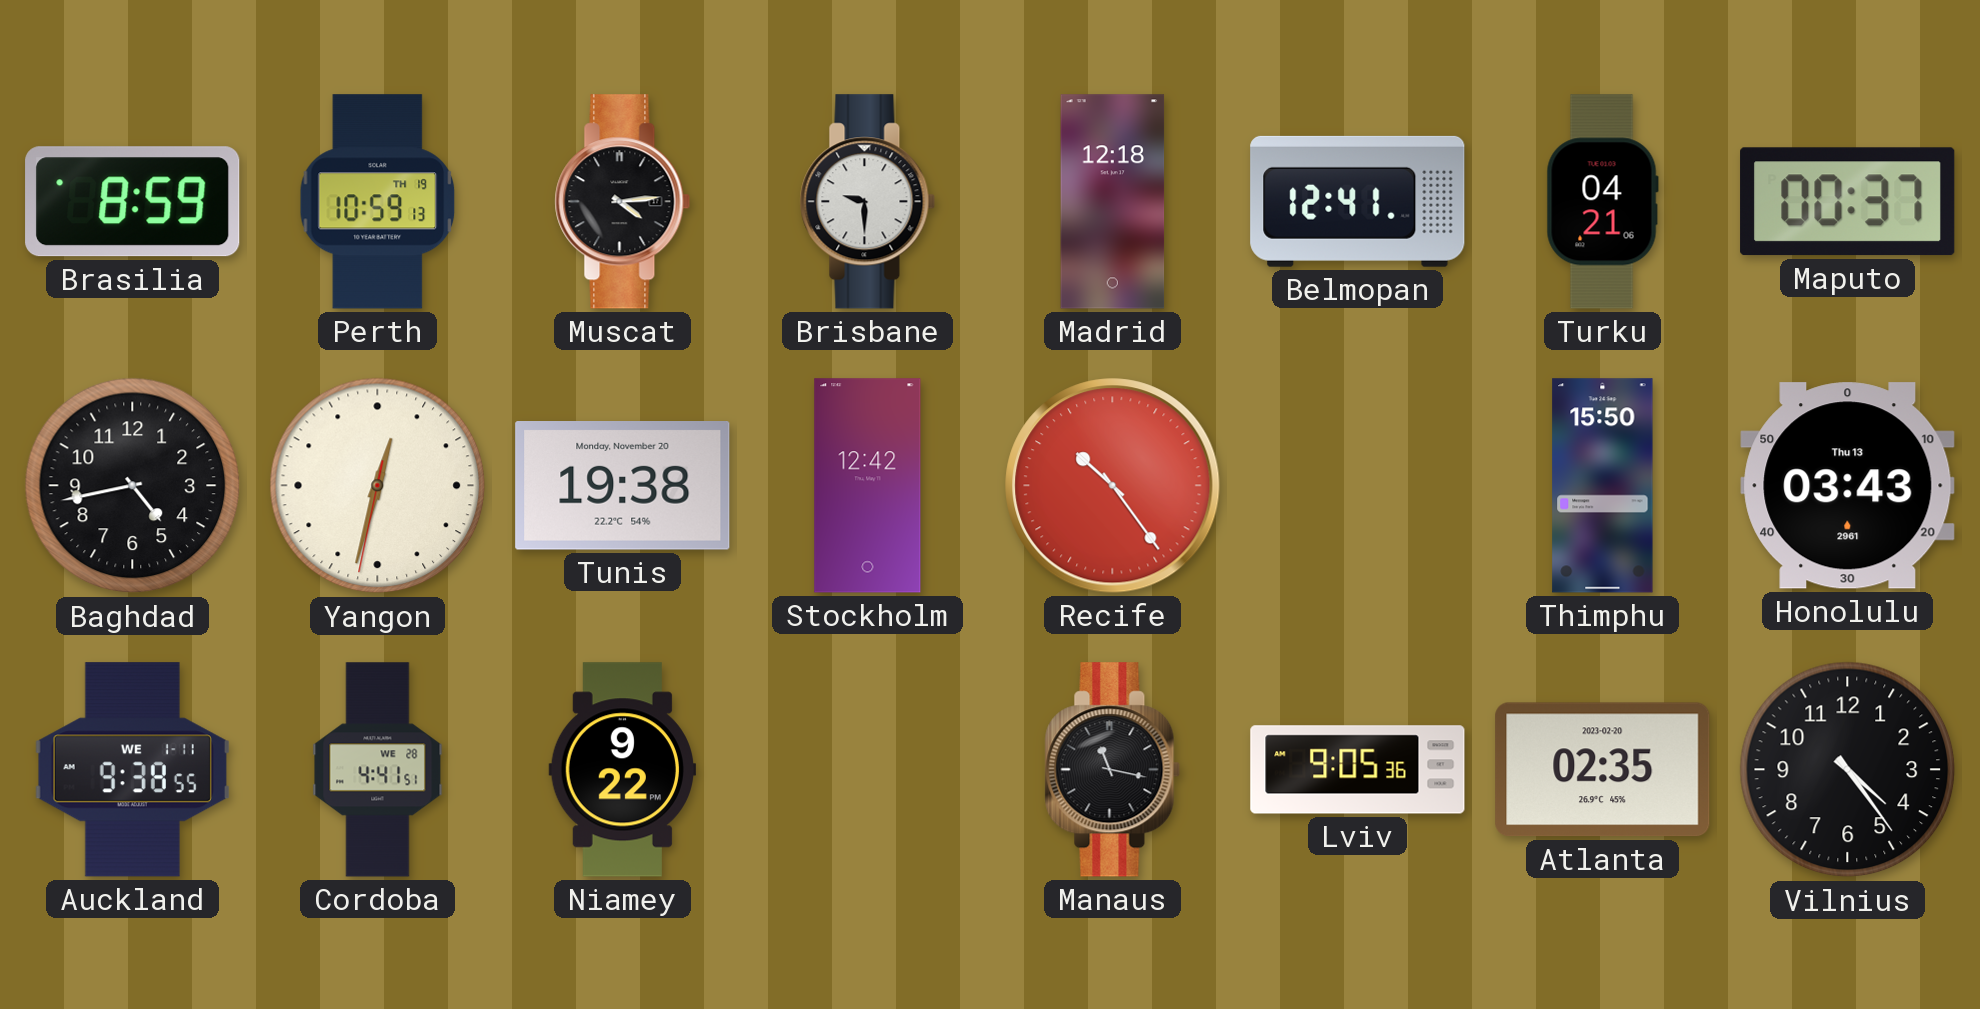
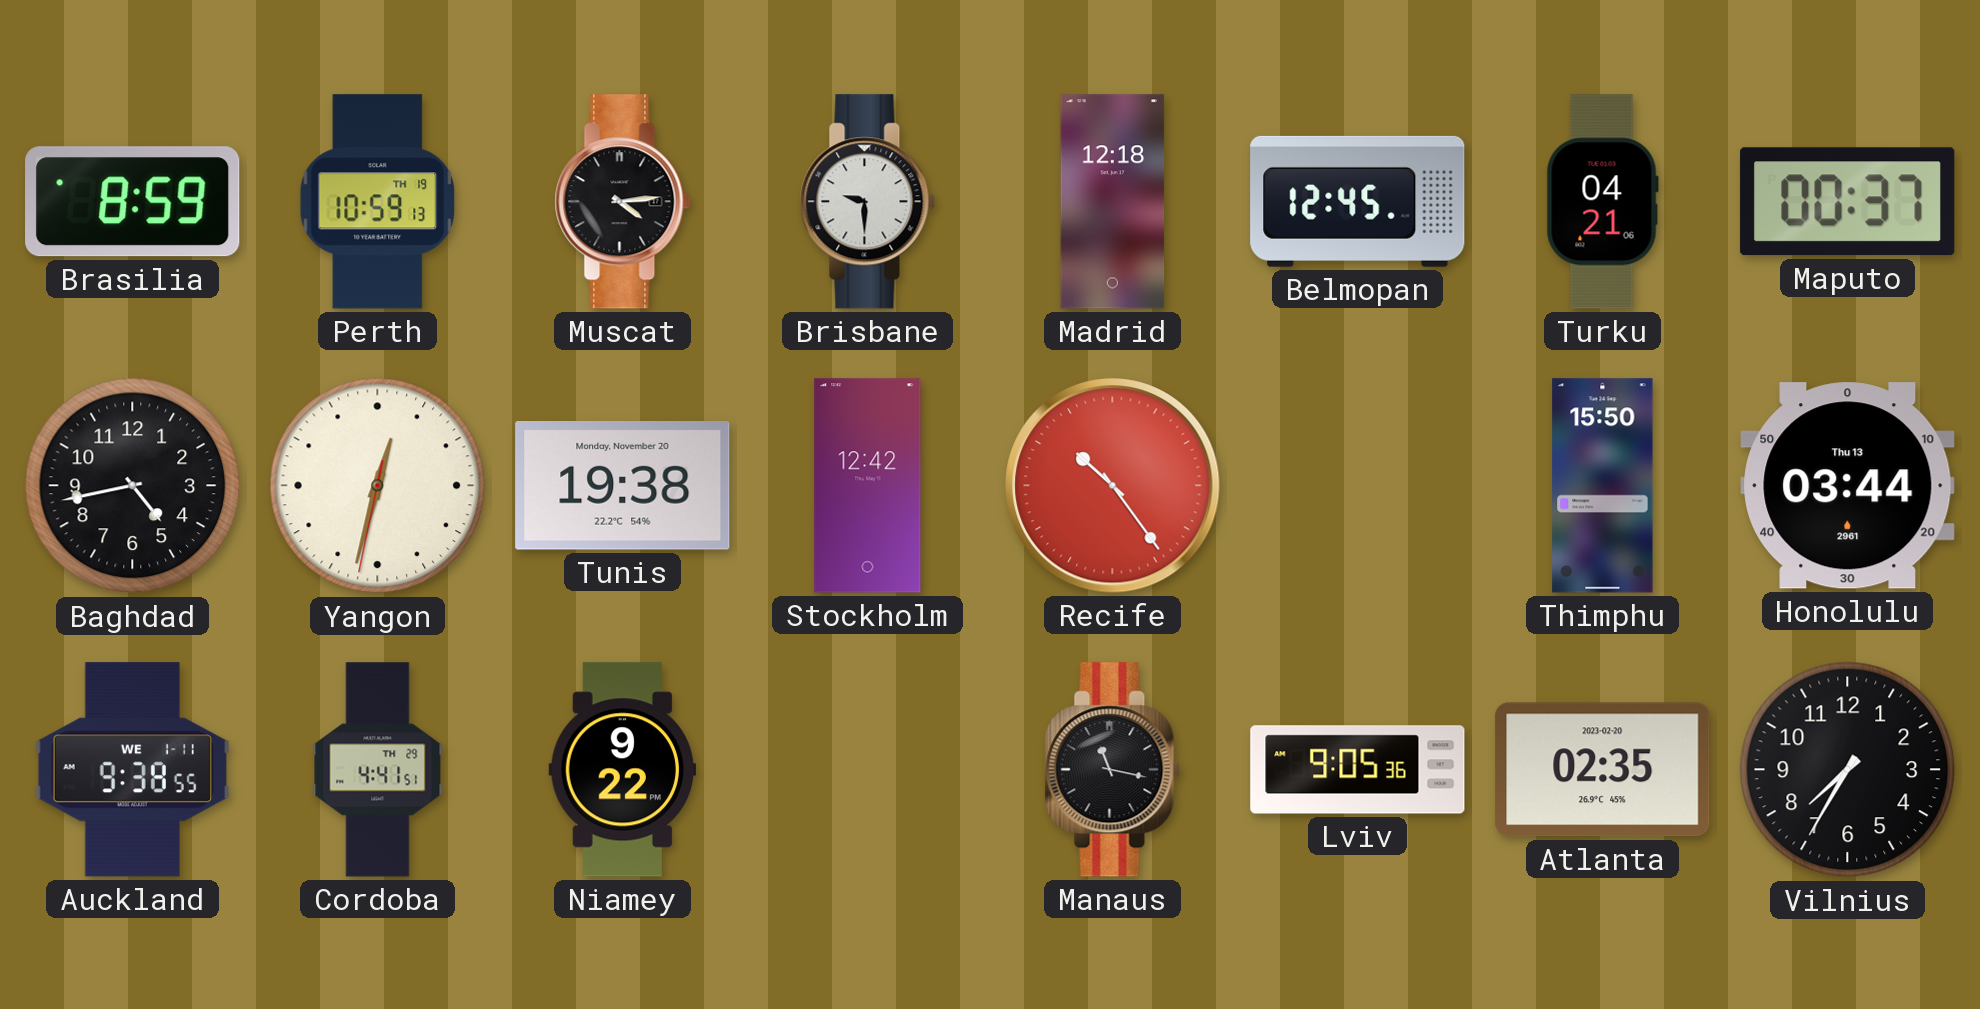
Belmopan: 12:41 -> 12:45 (1358, 201)
Honolulu: 03:43 -> 03:44 (1848, 486)
Cordoba date: WE 28 -> TH 29 (378, 770)
Vilnius: 4:24 -> 7:35 (1848, 770)
